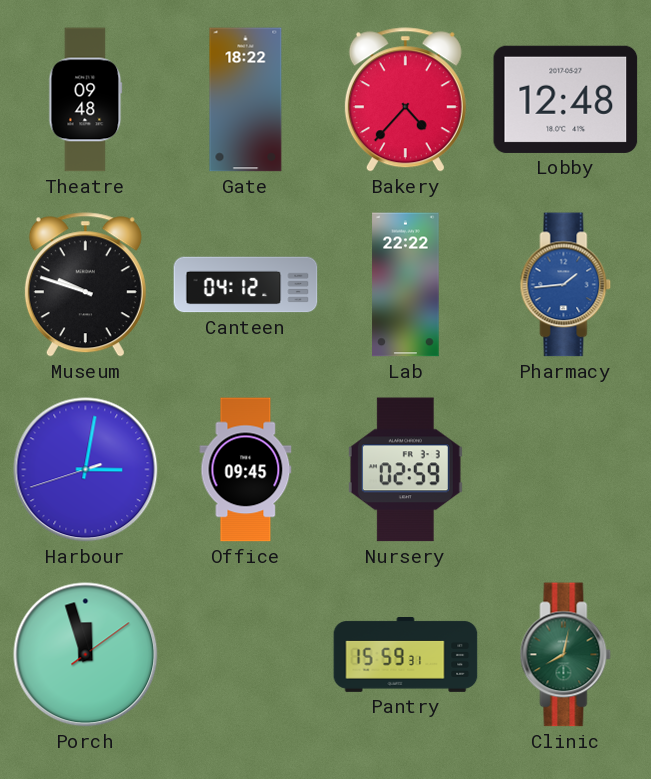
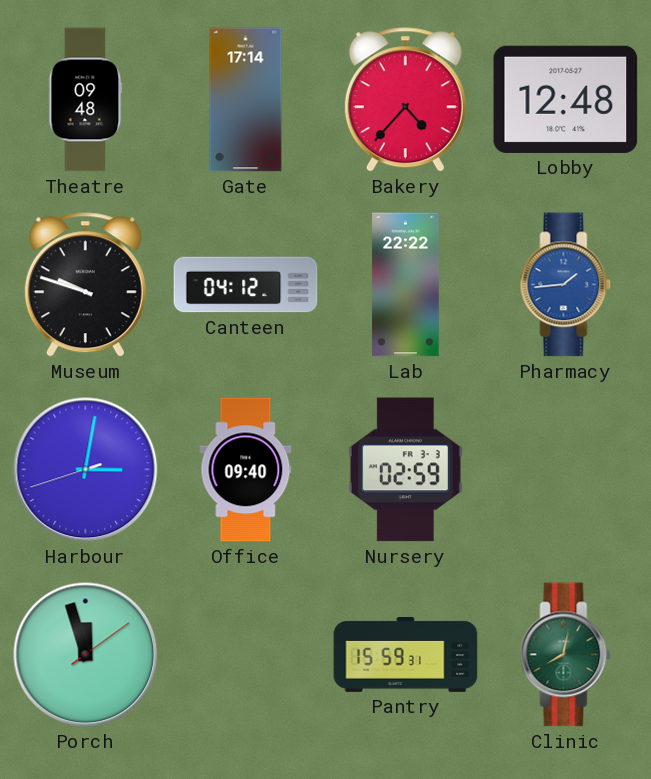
Gate: 18:22 -> 17:14 (246, 100)
Office: 09:45 -> 09:40 (246, 470)
